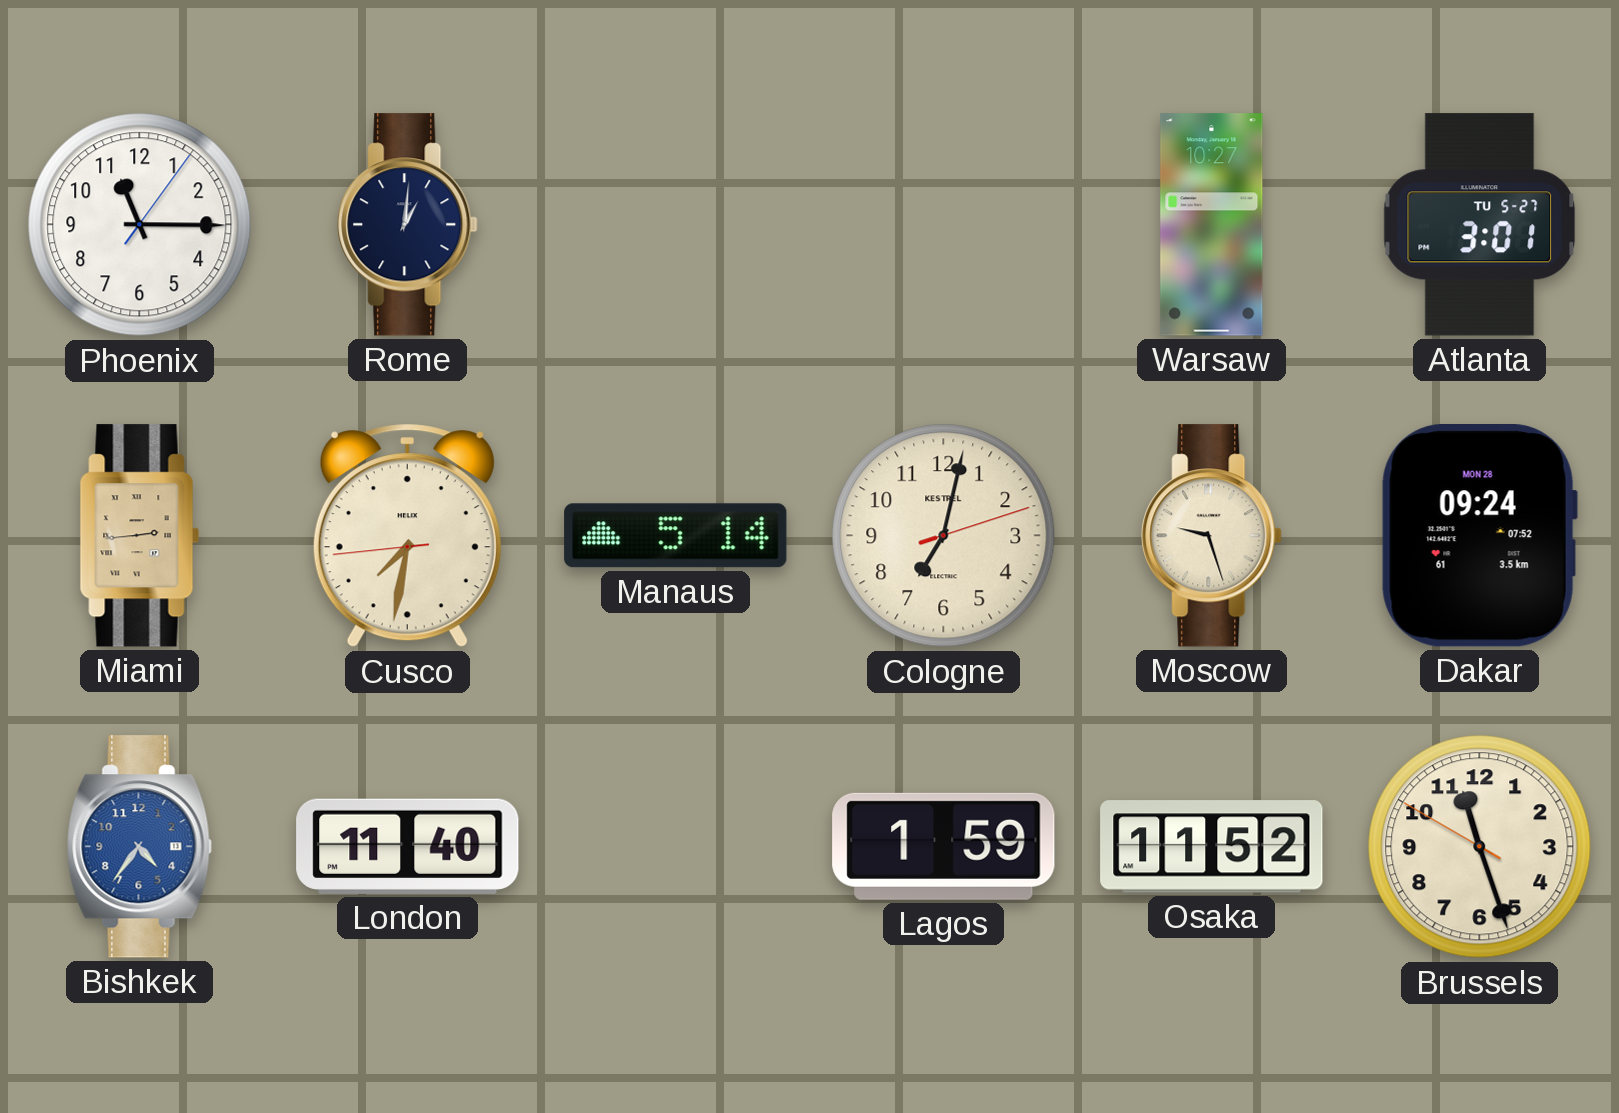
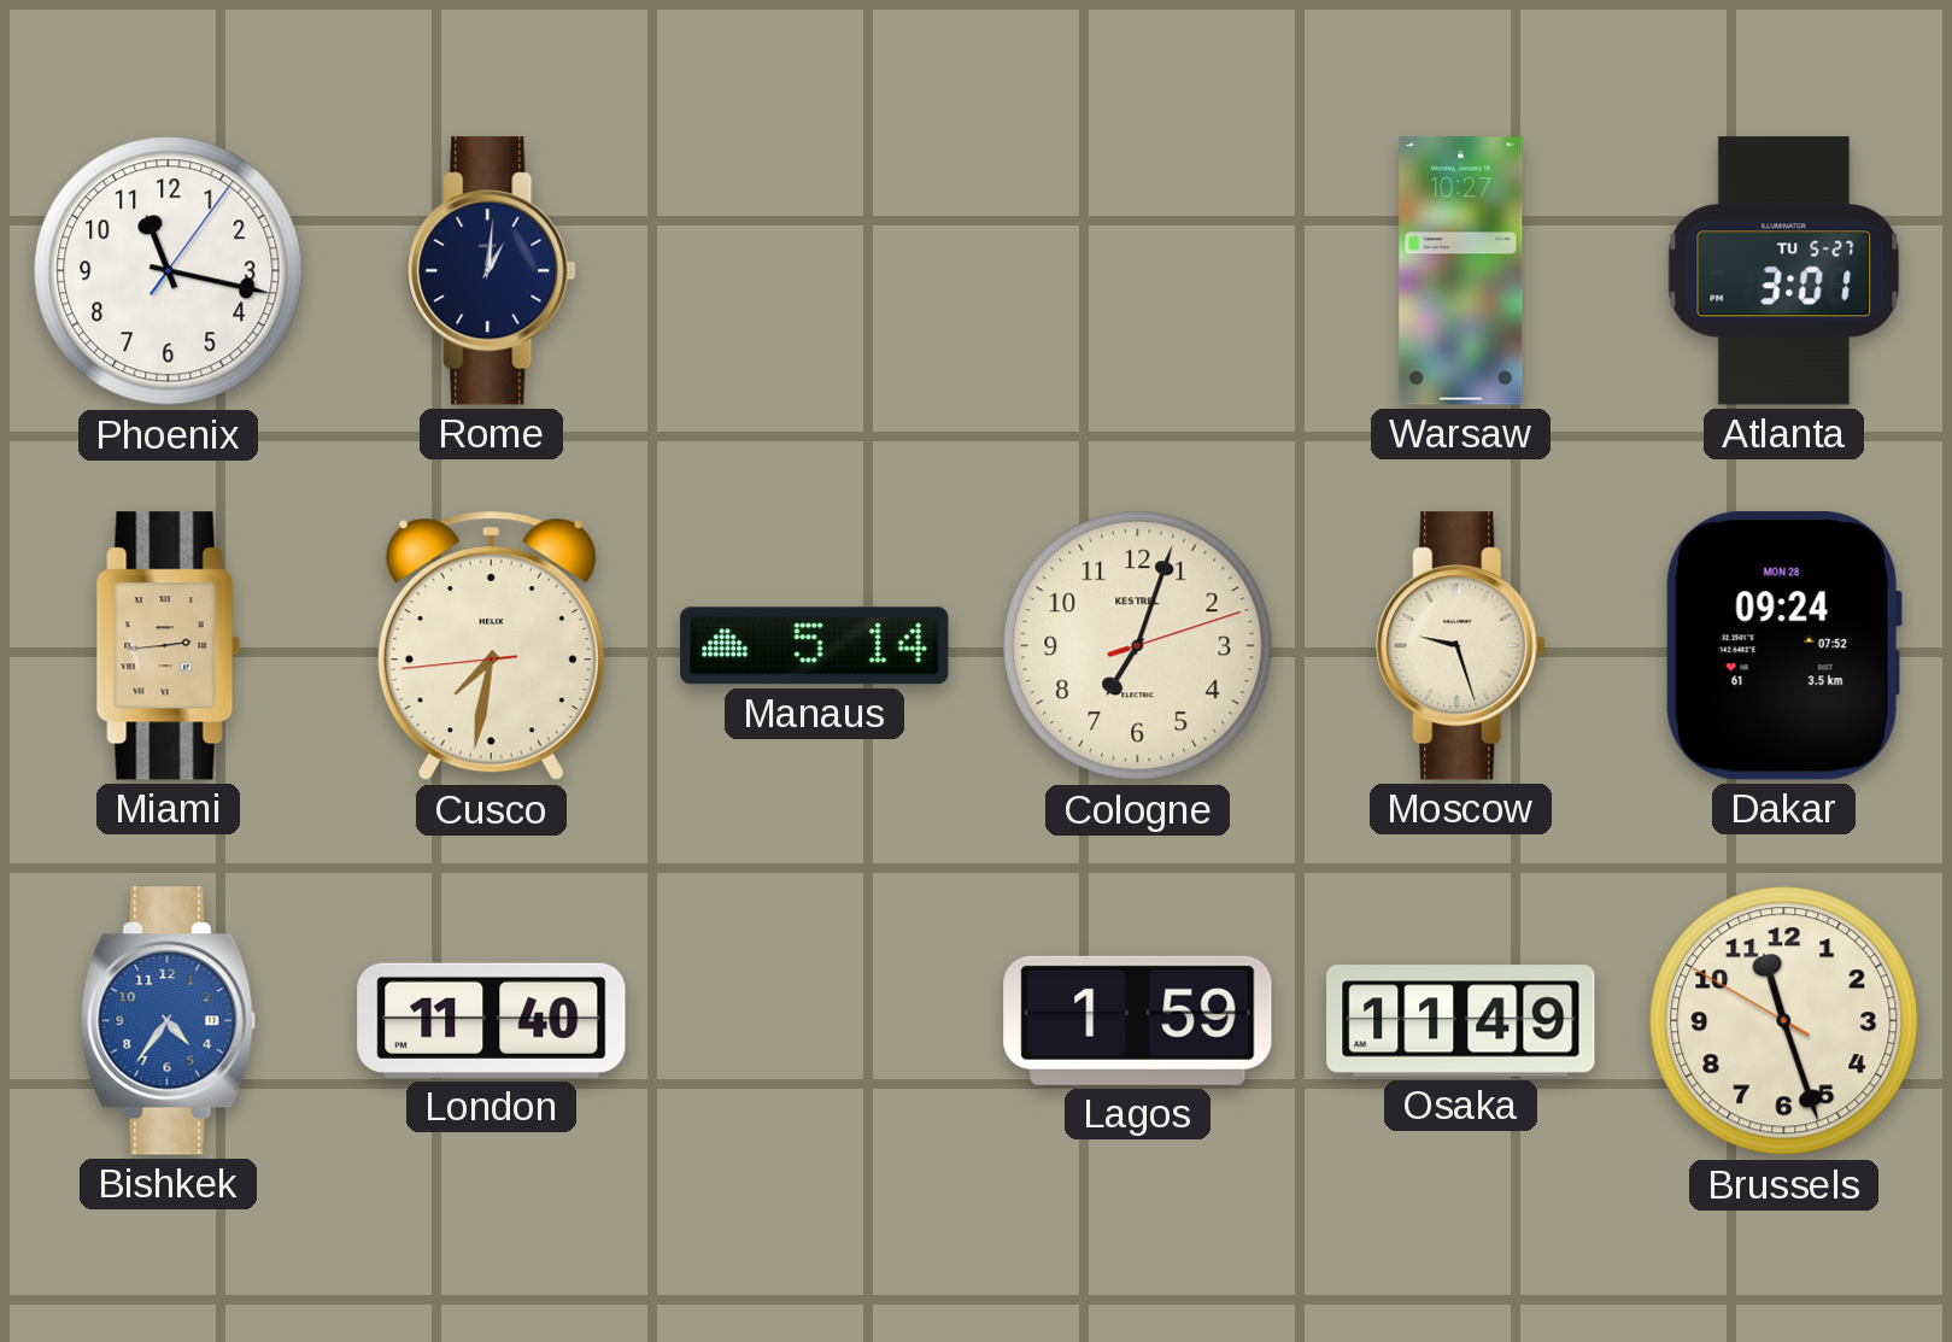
Phoenix: 11:15 -> 11:17 (169, 271)
Cologne: 7:02 -> 7:03 (1138, 646)
Osaka: 11:52 -> 11:49 (1461, 1021)
